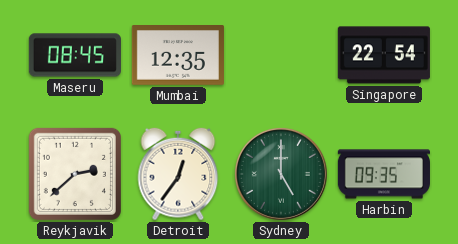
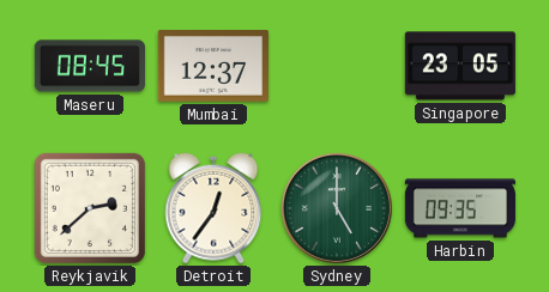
Mumbai: 12:35 -> 12:37 (213, 67)
Singapore: 22:54 -> 23:05 (460, 66)
